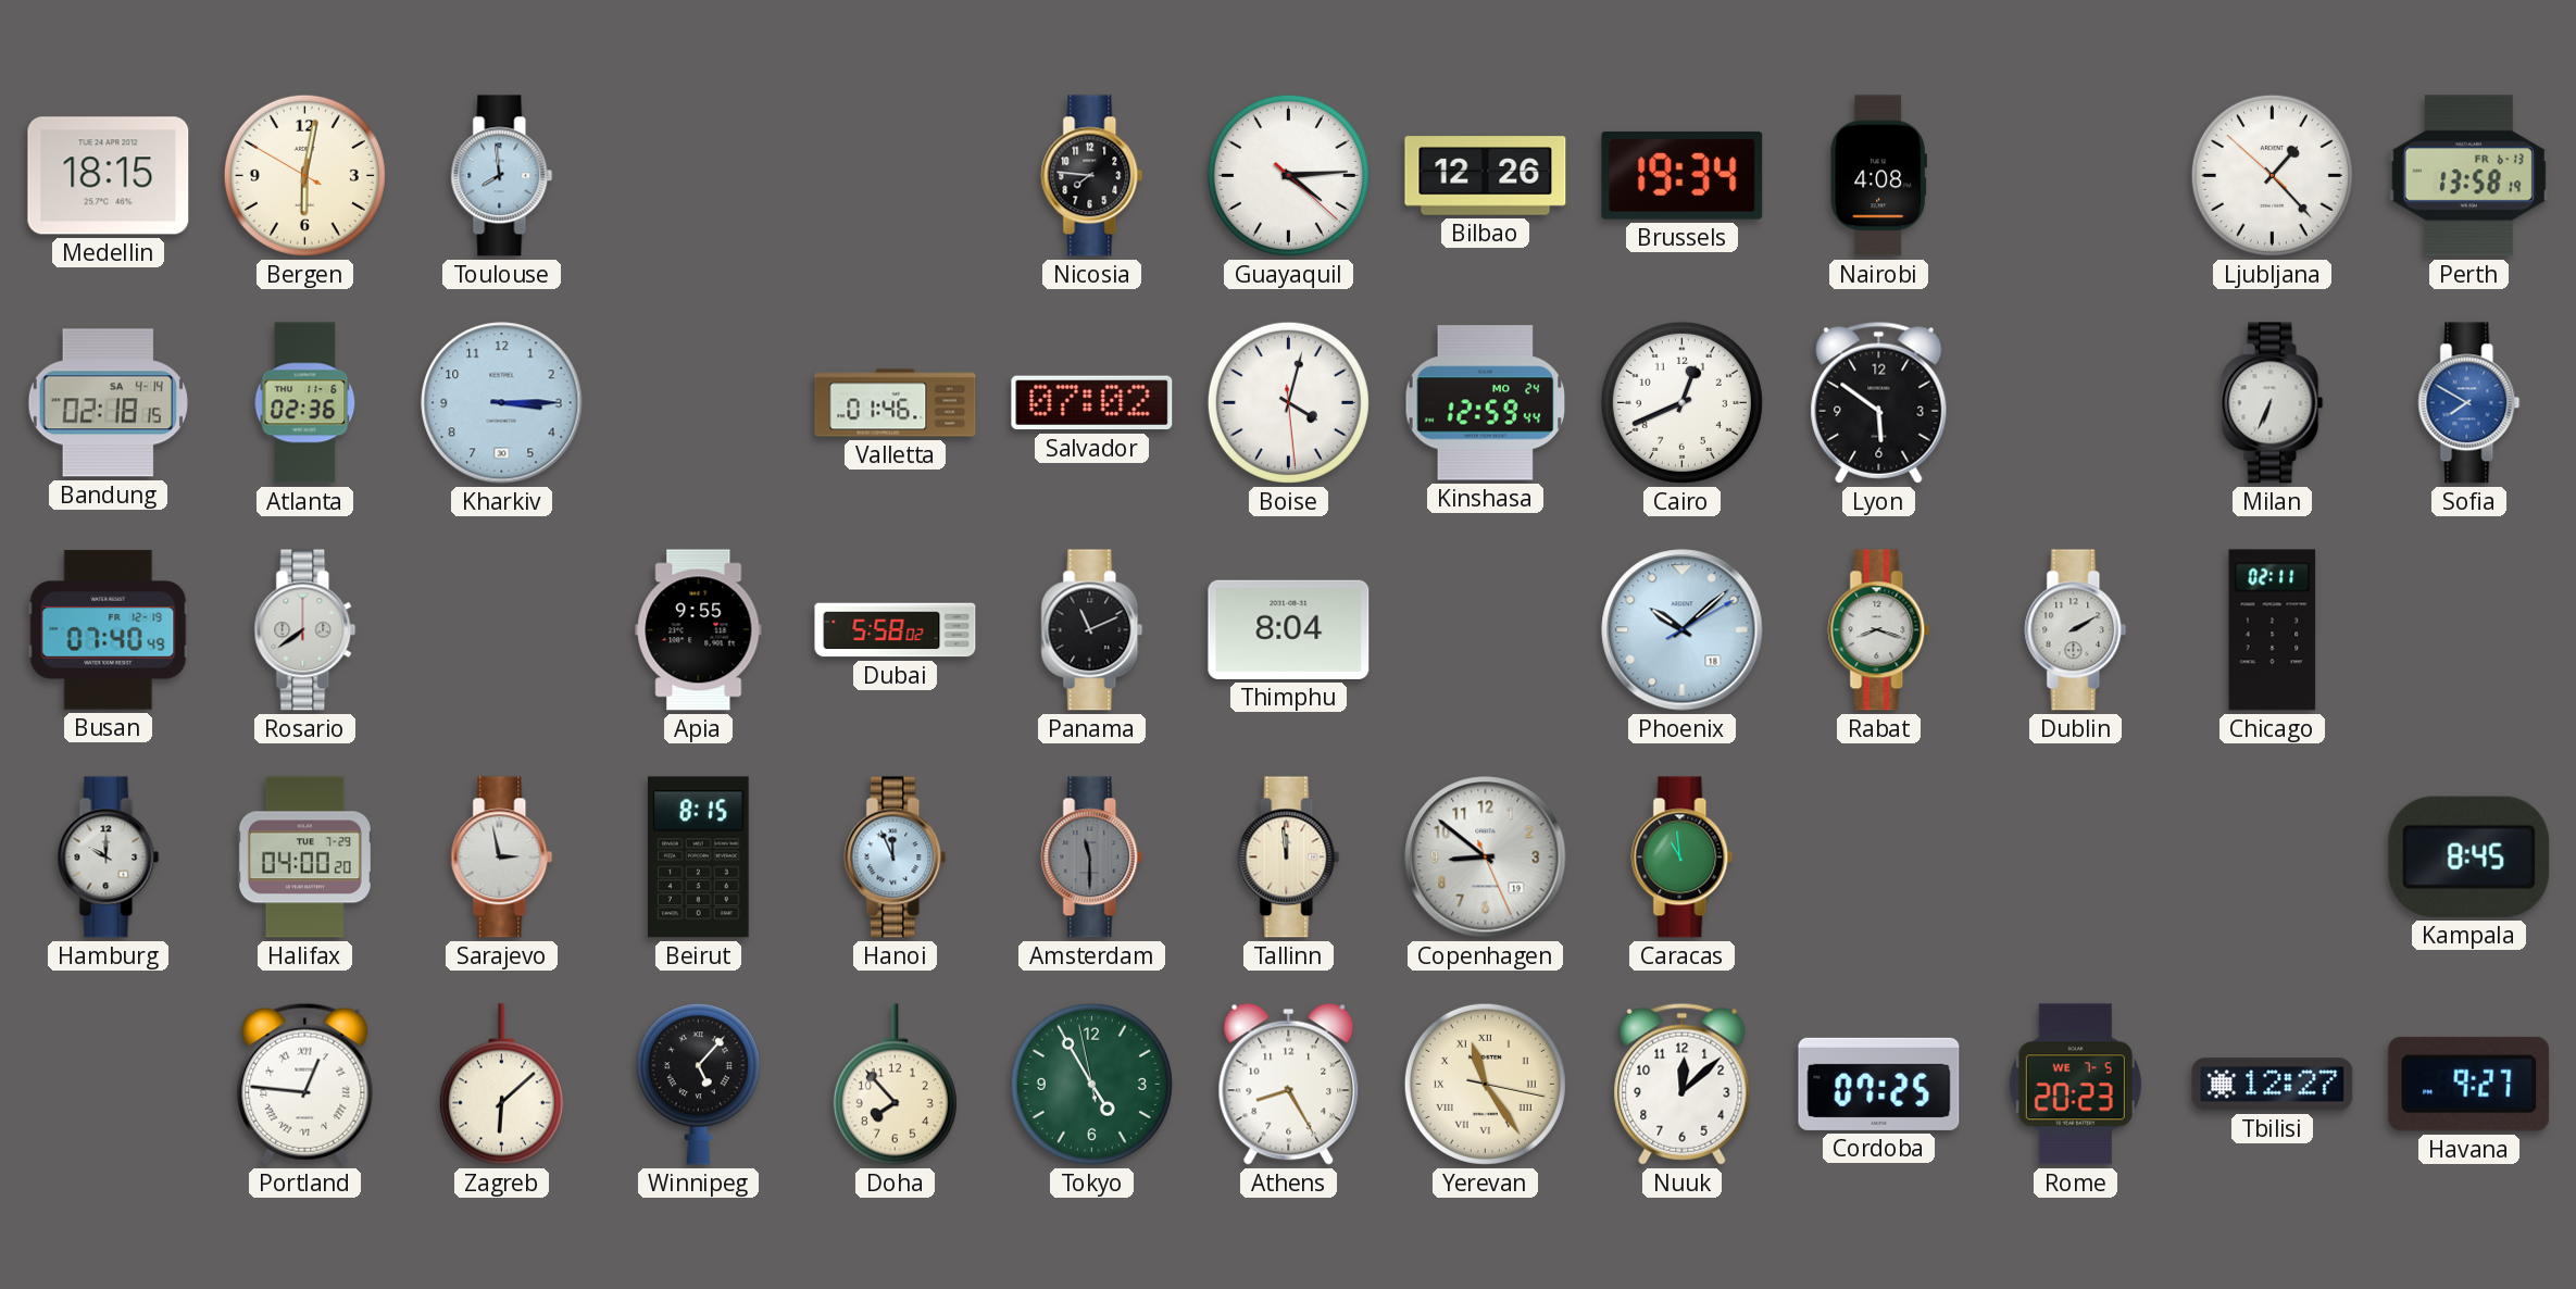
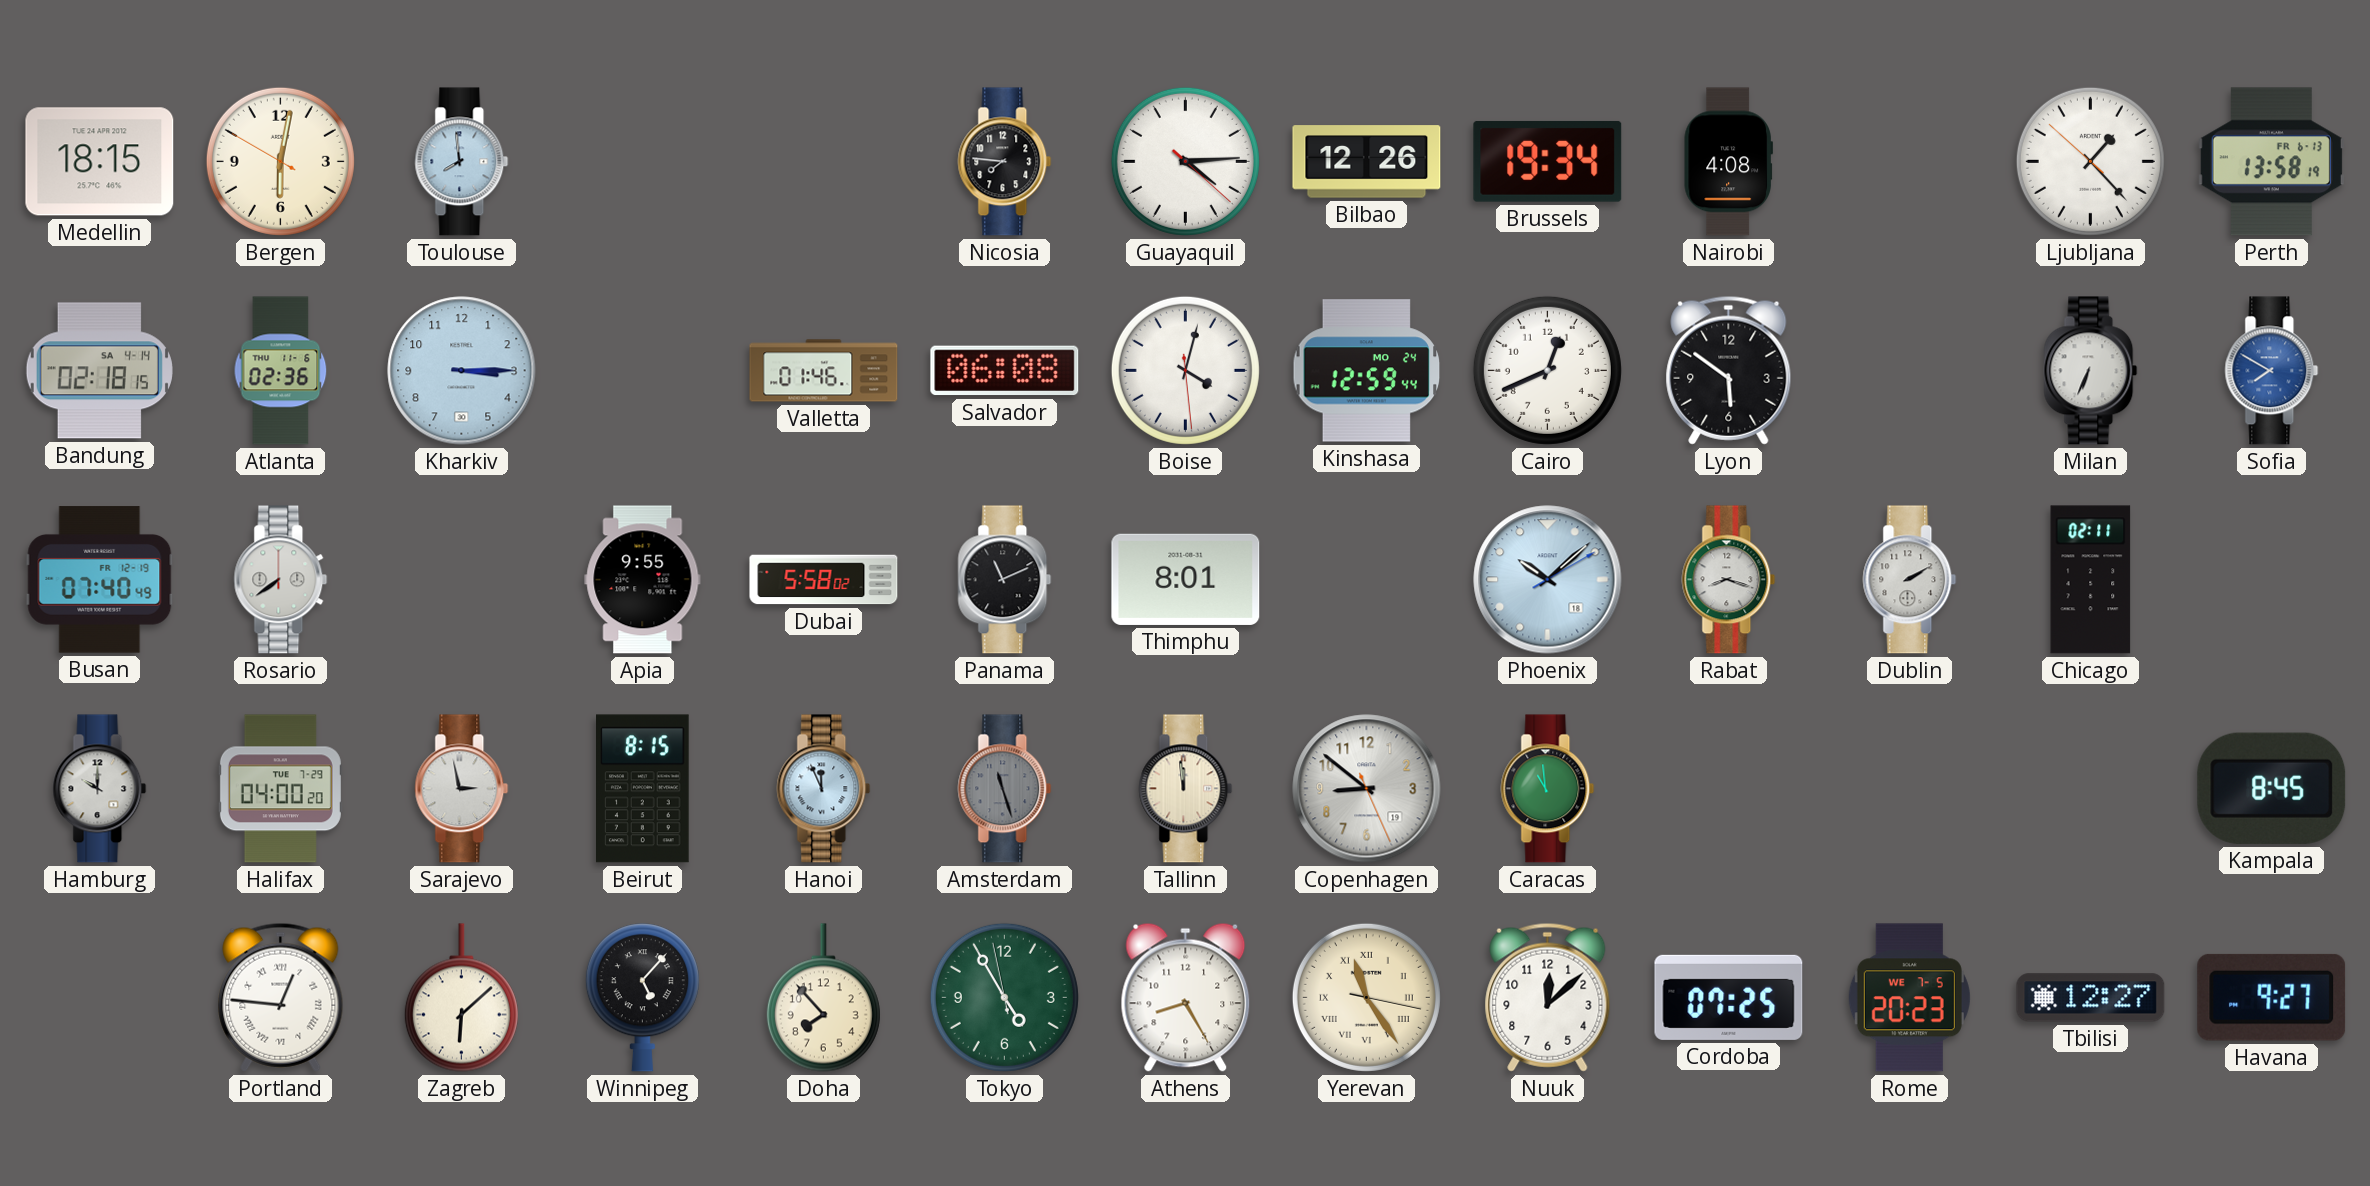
Salvador: 07:02 -> 06:08 (1005, 371)
Thimphu: 8:04 -> 8:01 (1186, 579)
Amsterdam: 11:30 -> 11:27 (1005, 789)
